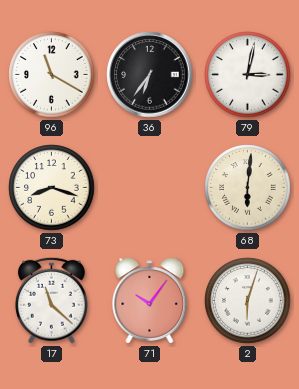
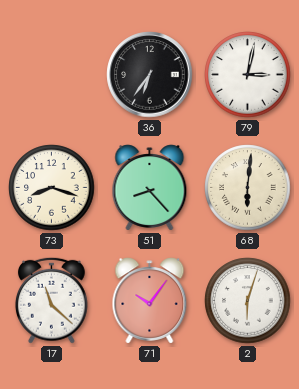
96: 11:20 -> none (52, 75)
51: none -> 8:23 (150, 188)
